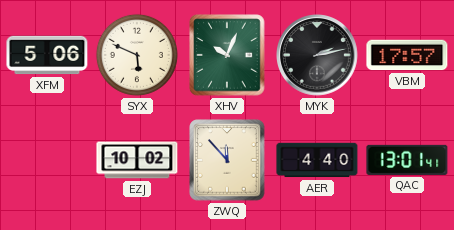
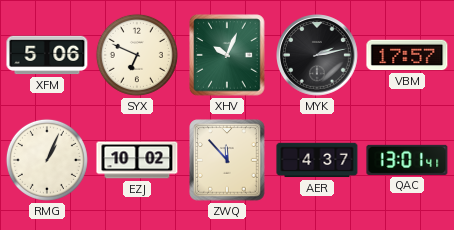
SYX: 5:49 -> 6:49 (137, 55)
RMG: none -> 1:04 (47, 160)
AER: 4:40 -> 4:37 (317, 160)
